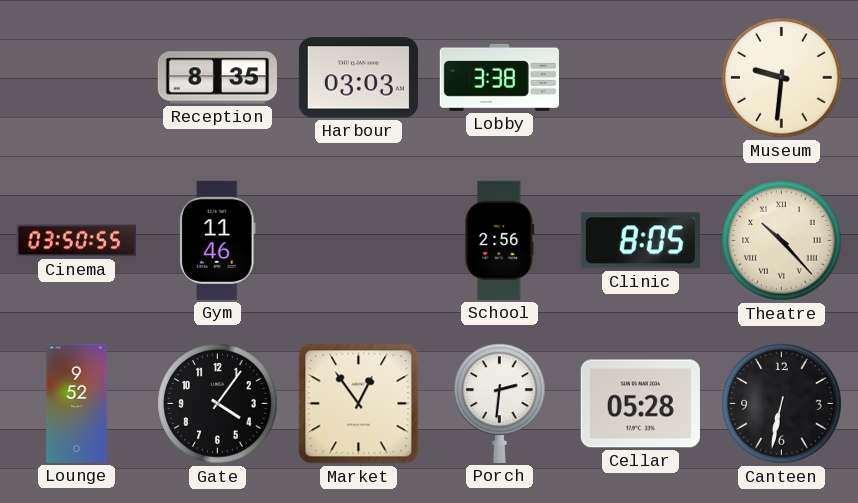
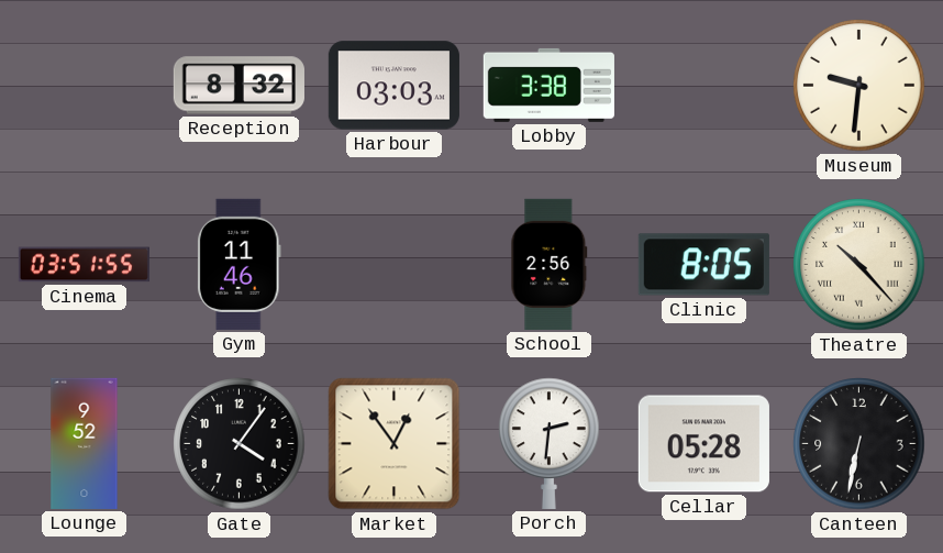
Reception: 8:35 -> 8:32 (238, 86)
Cinema: 03:50 -> 03:51 (84, 265)
